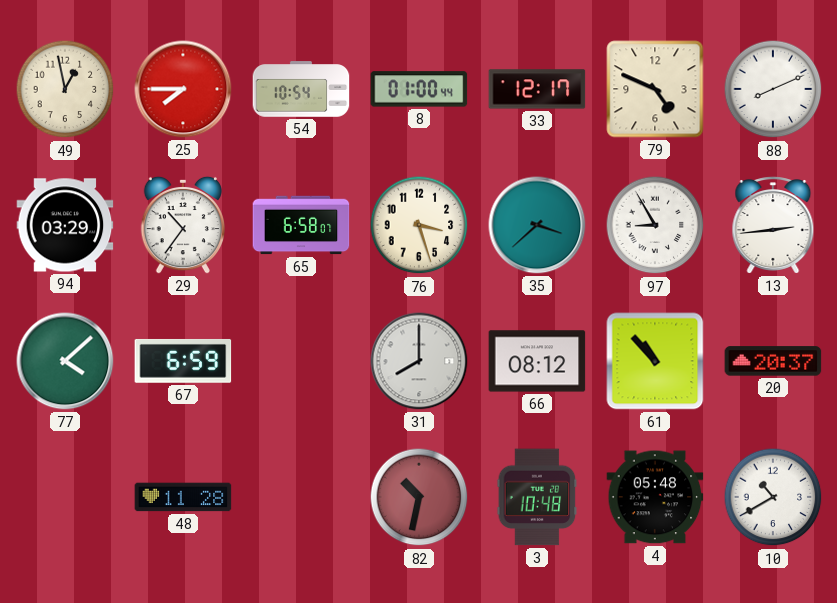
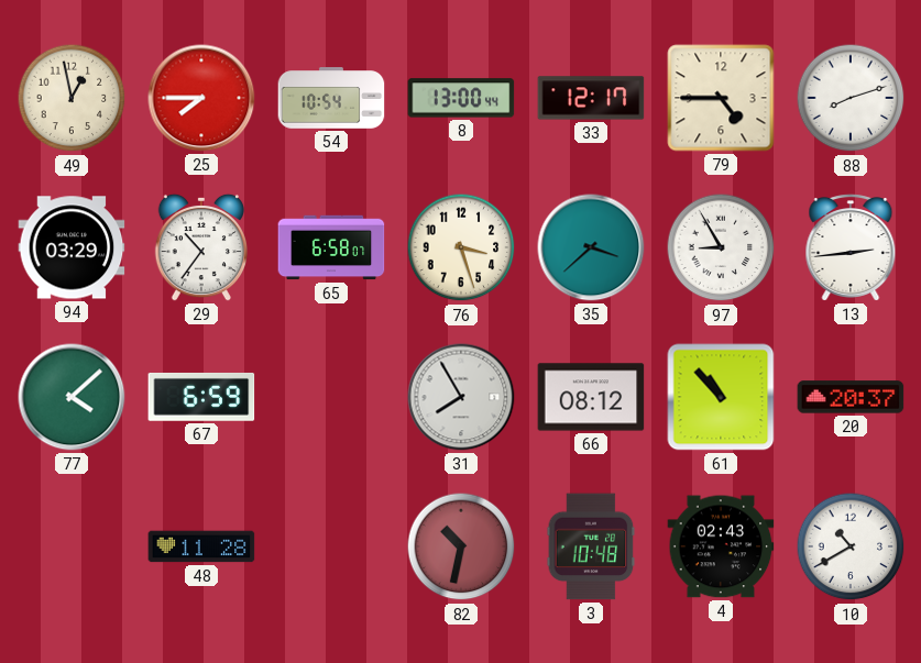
8: 01:00 -> 13:00 (461, 98)
79: 4:49 -> 4:45 (721, 98)
88: 8:11 -> 8:12 (851, 98)
31: 8:00 -> 7:55 (461, 397)
4: 05:48 -> 02:43 (721, 546)
